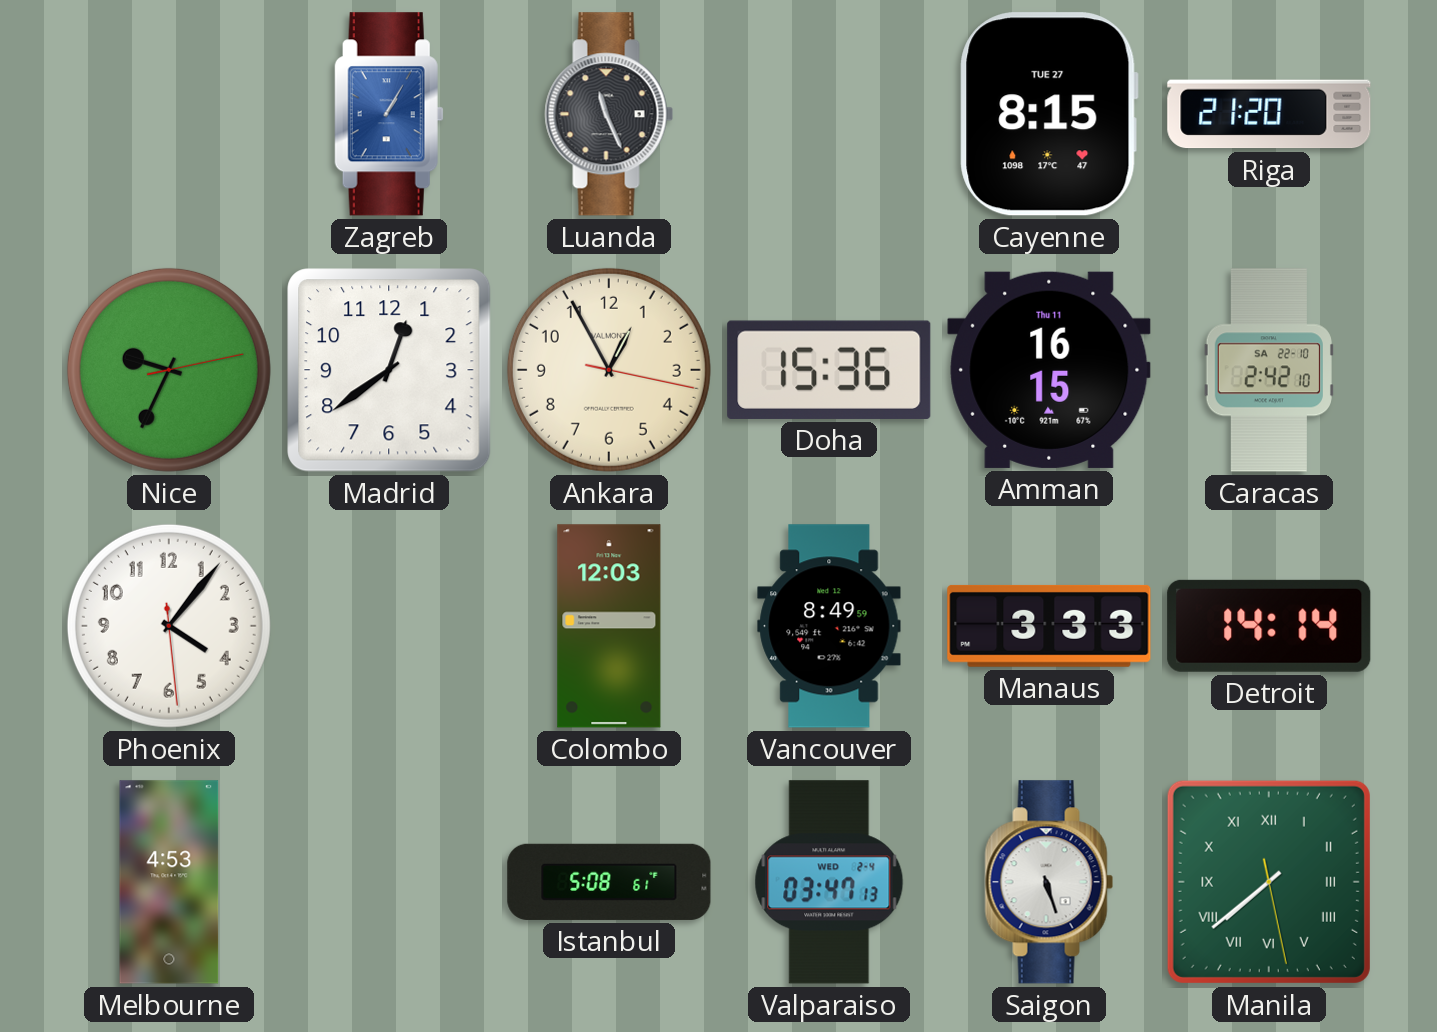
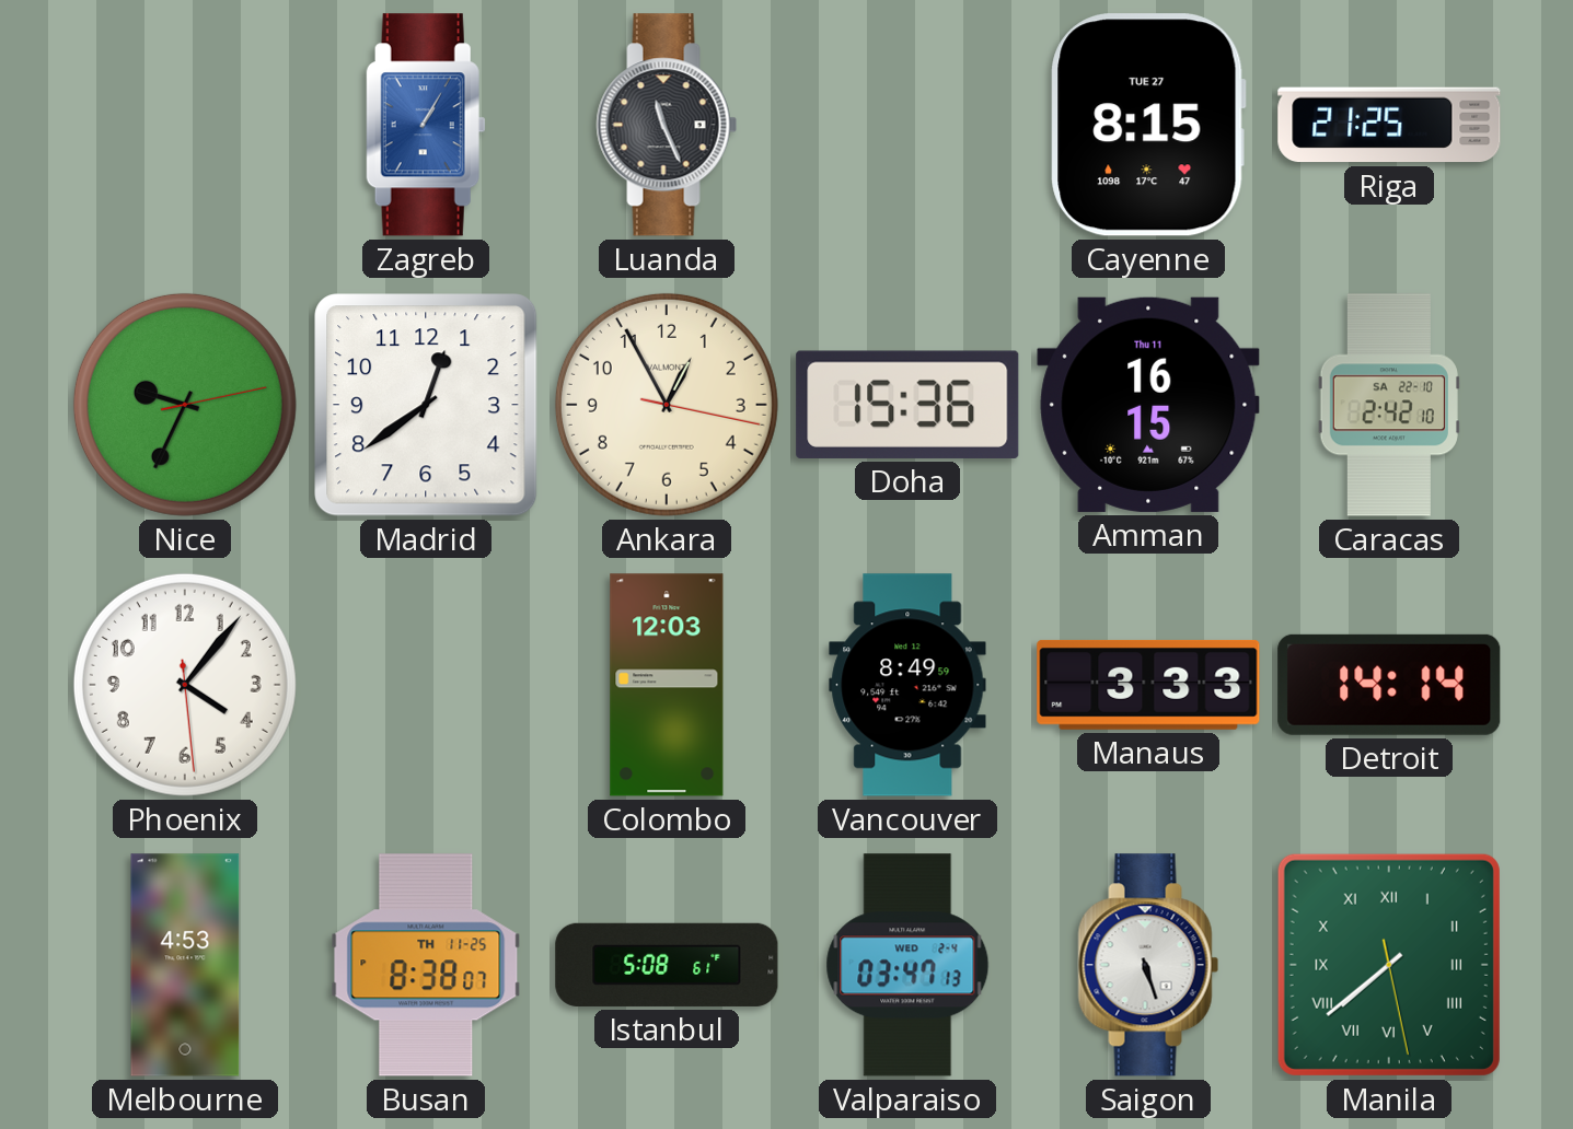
Riga: 21:20 -> 21:25 (1389, 125)
Busan: none -> 8:38 (426, 965)
